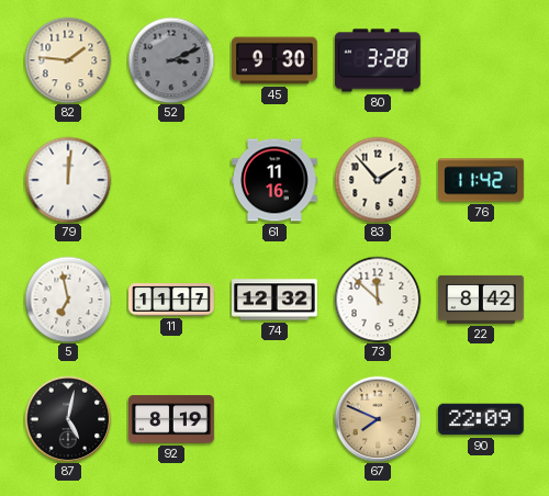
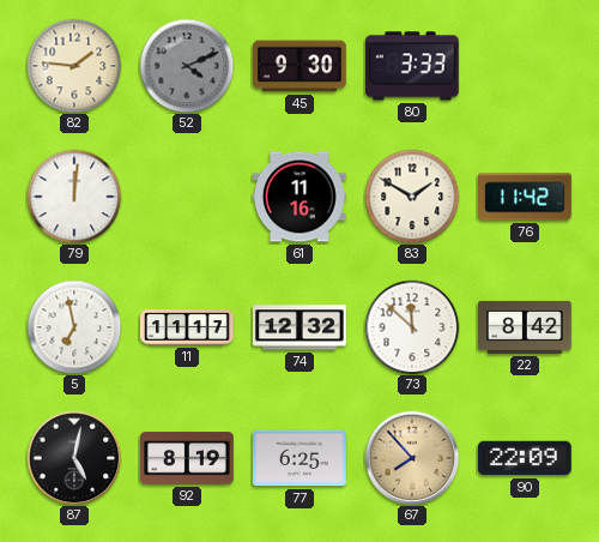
52: 3:11 -> 4:11 (187, 66)
80: 3:28 -> 3:33 (412, 66)
83: 1:53 -> 1:50 (412, 197)
77: none -> 6:25 (301, 458)
67: 7:49 -> 7:53 (412, 458)
